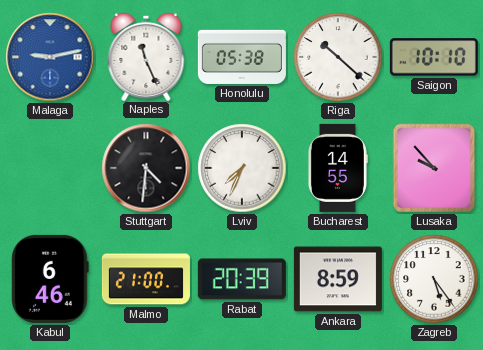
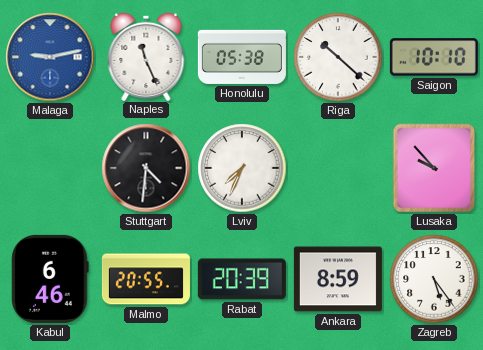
Bucharest: 14:55 -> none (337, 168)
Malmo: 21:00 -> 20:55 (146, 279)
